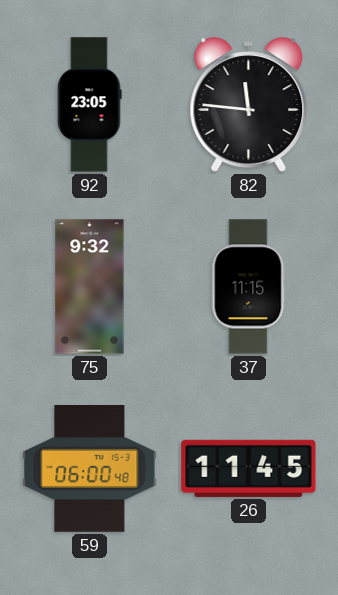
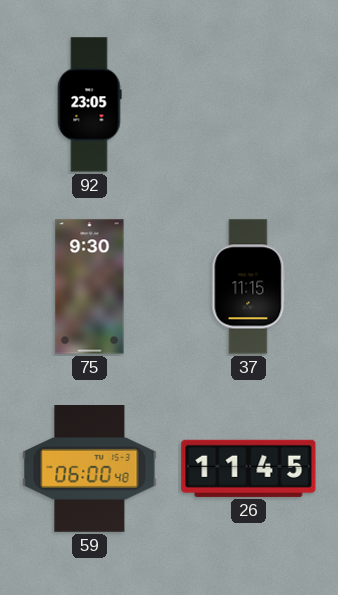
82: 11:46 -> none (249, 105)
75: 9:32 -> 9:30 (90, 287)
